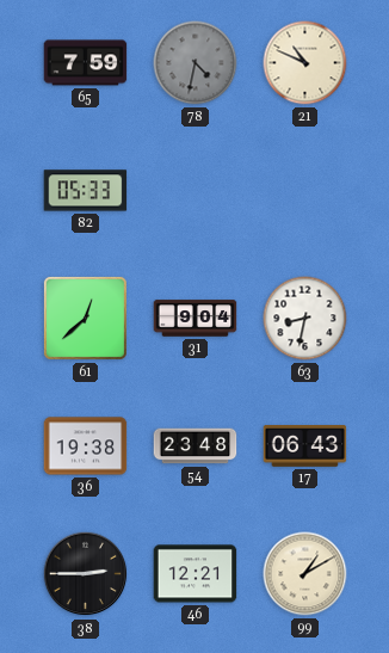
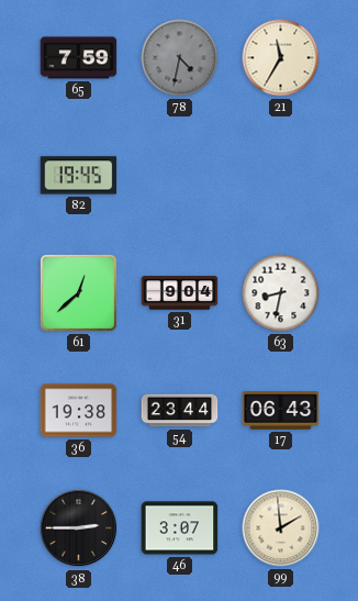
21: 10:49 -> 11:35 (281, 58)
82: 05:33 -> 19:45 (79, 176)
54: 23:48 -> 23:44 (180, 411)
46: 12:21 -> 3:07 (180, 528)
99: 1:10 -> 1:59 (281, 528)
